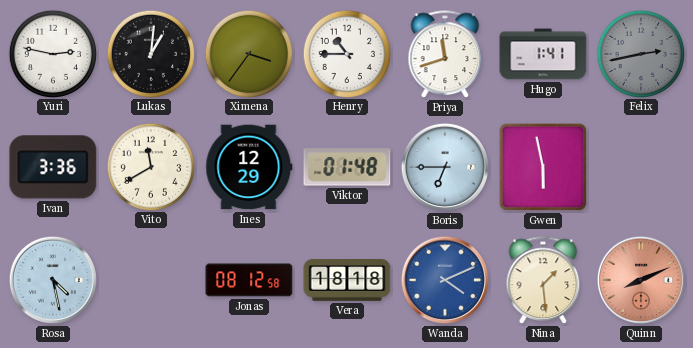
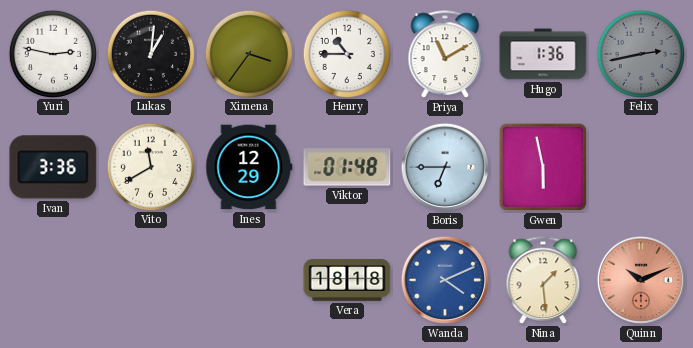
Priya: 11:42 -> 11:10 (445, 55)
Hugo: 1:41 -> 1:36 (543, 54)
Rosa: 4:28 -> none (53, 280)
Jonas: 08:12 -> none (249, 280)
Quinn: 8:11 -> 10:11 (641, 280)
